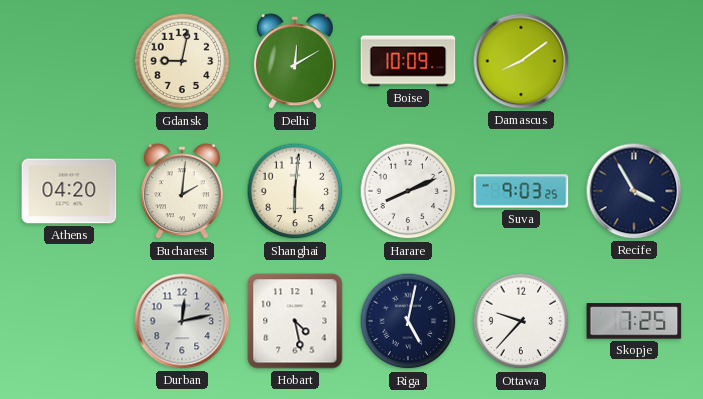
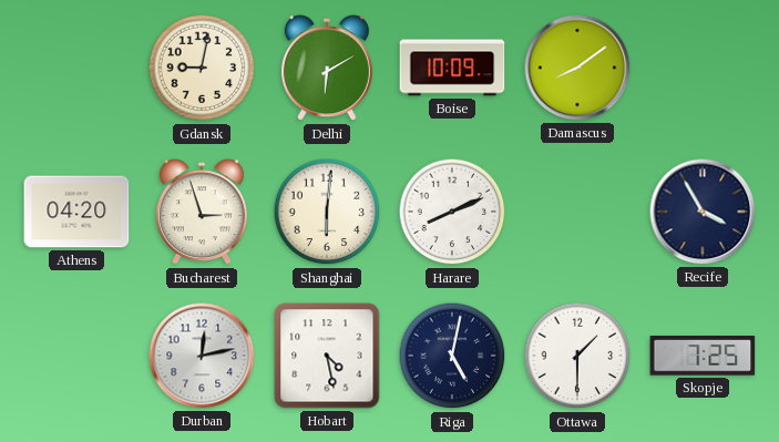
Delhi: 12:10 -> 6:10 (327, 69)
Bucharest: 2:01 -> 2:57 (202, 213)
Suva: 9:03 -> none (521, 191)
Ottawa: 9:37 -> 1:30 (577, 356)
